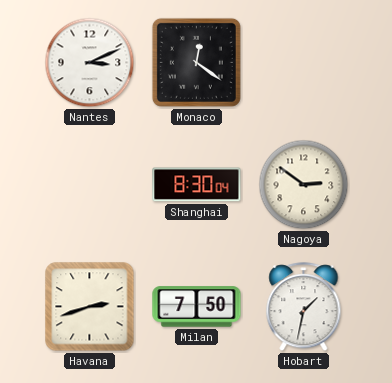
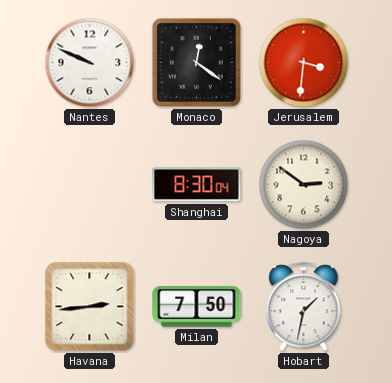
Nantes: 3:11 -> 9:49 (90, 63)
Jerusalem: none -> 3:31 (304, 63)
Havana: 2:42 -> 2:44 (90, 307)
